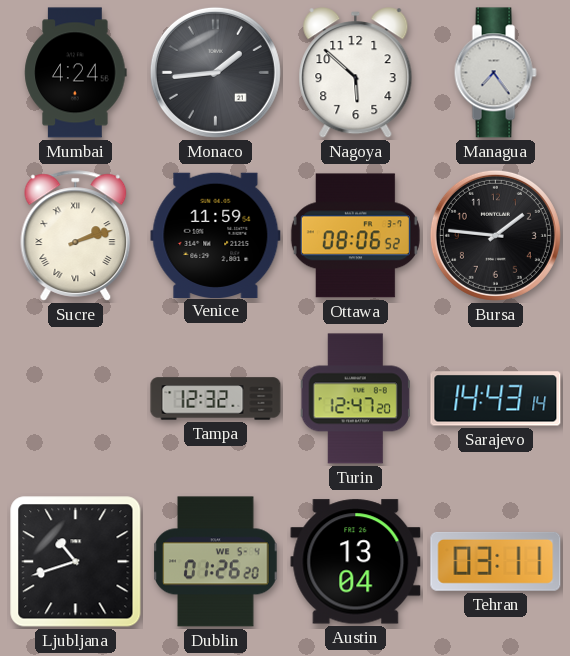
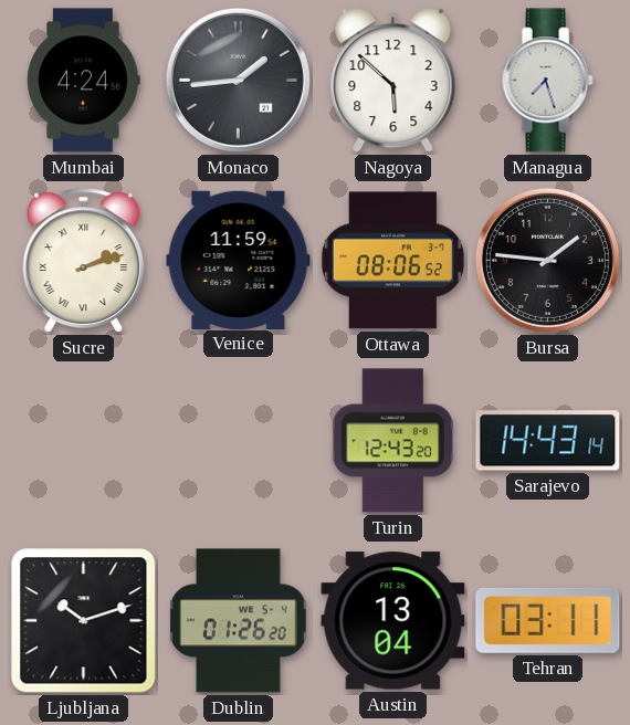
Managua: 7:24 -> 7:27 (547, 81)
Tampa: 12:32 -> none (216, 399)
Turin: 12:47 -> 12:43 (392, 441)
Ljubljana: 10:42 -> 10:12 (84, 621)
